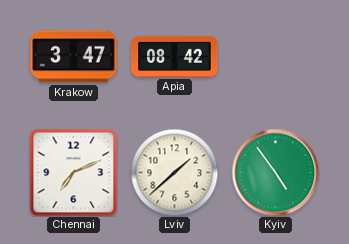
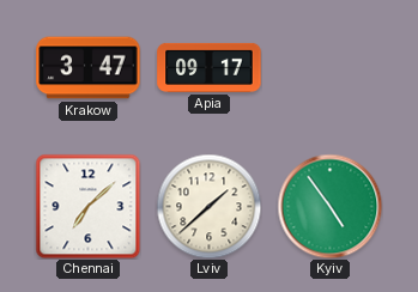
Apia: 08:42 -> 09:17 (210, 67)
Chennai: 7:11 -> 7:08 (87, 206)
